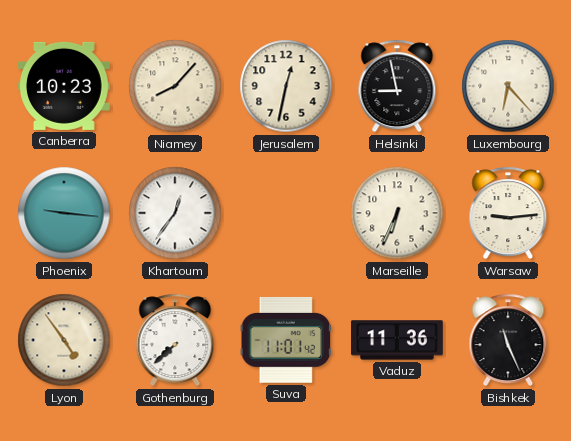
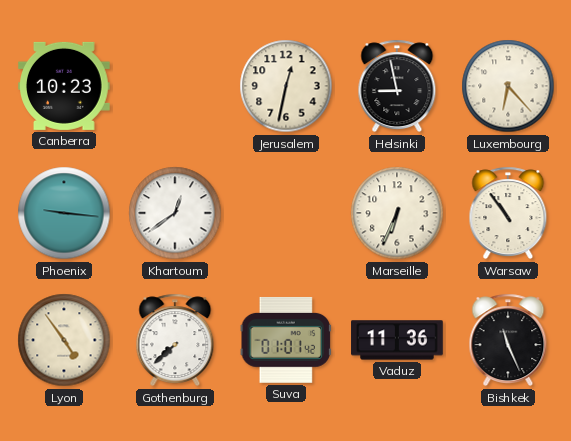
Niamey: 8:07 -> none (175, 86)
Khartoum: 12:36 -> 12:39 (175, 213)
Warsaw: 9:14 -> 10:54 (508, 213)
Suva: 11:01 -> 01:01 (285, 340)
